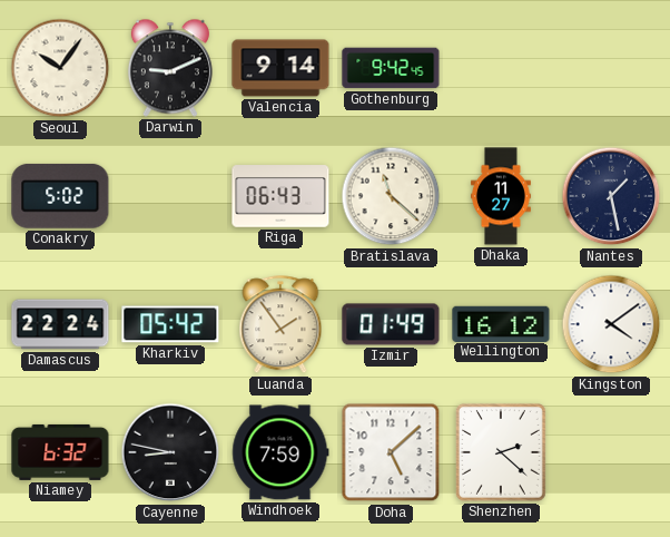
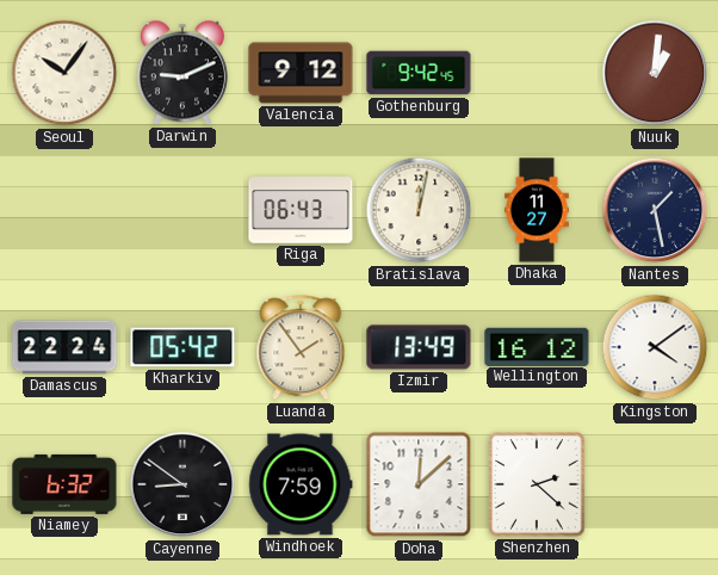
Valencia: 9:14 -> 9:12 (301, 73)
Nuuk: none -> 1:01 (655, 73)
Conakry: 5:02 -> none (60, 196)
Bratislava: 11:22 -> 12:02 (419, 210)
Izmir: 01:49 -> 13:49 (419, 347)
Cayenne: 8:47 -> 8:51 (182, 484)
Doha: 5:08 -> 12:08 (419, 484)
